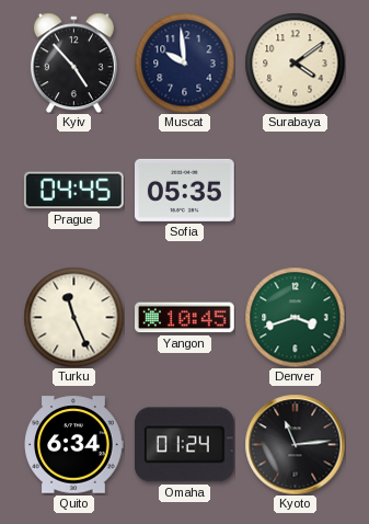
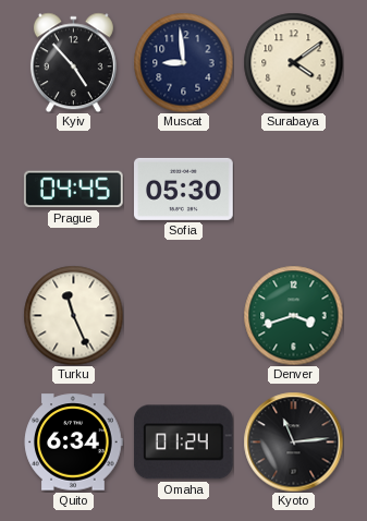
Muscat: 9:59 -> 8:59 (183, 62)
Sofia: 05:35 -> 05:30 (184, 189)
Yangon: 10:45 -> none (185, 318)
